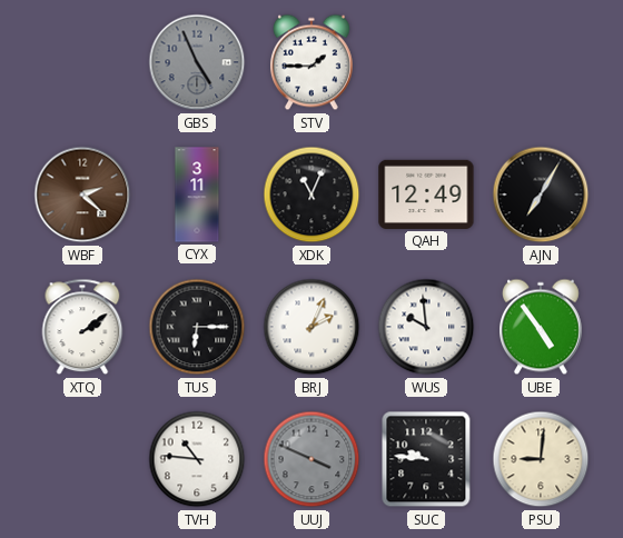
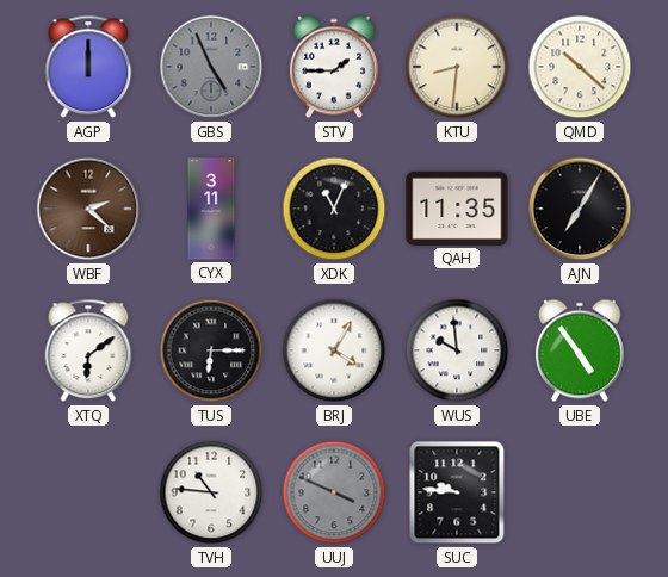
AGP: none -> 12:00 (88, 67)
KTU: none -> 8:31 (457, 67)
QMD: none -> 10:22 (580, 67)
QAH: 12:49 -> 11:35 (457, 209)
XTQ: 2:09 -> 6:09 (88, 350)
BRJ: 2:04 -> 4:05 (334, 350)
PSU: 9:01 -> none (541, 459)
